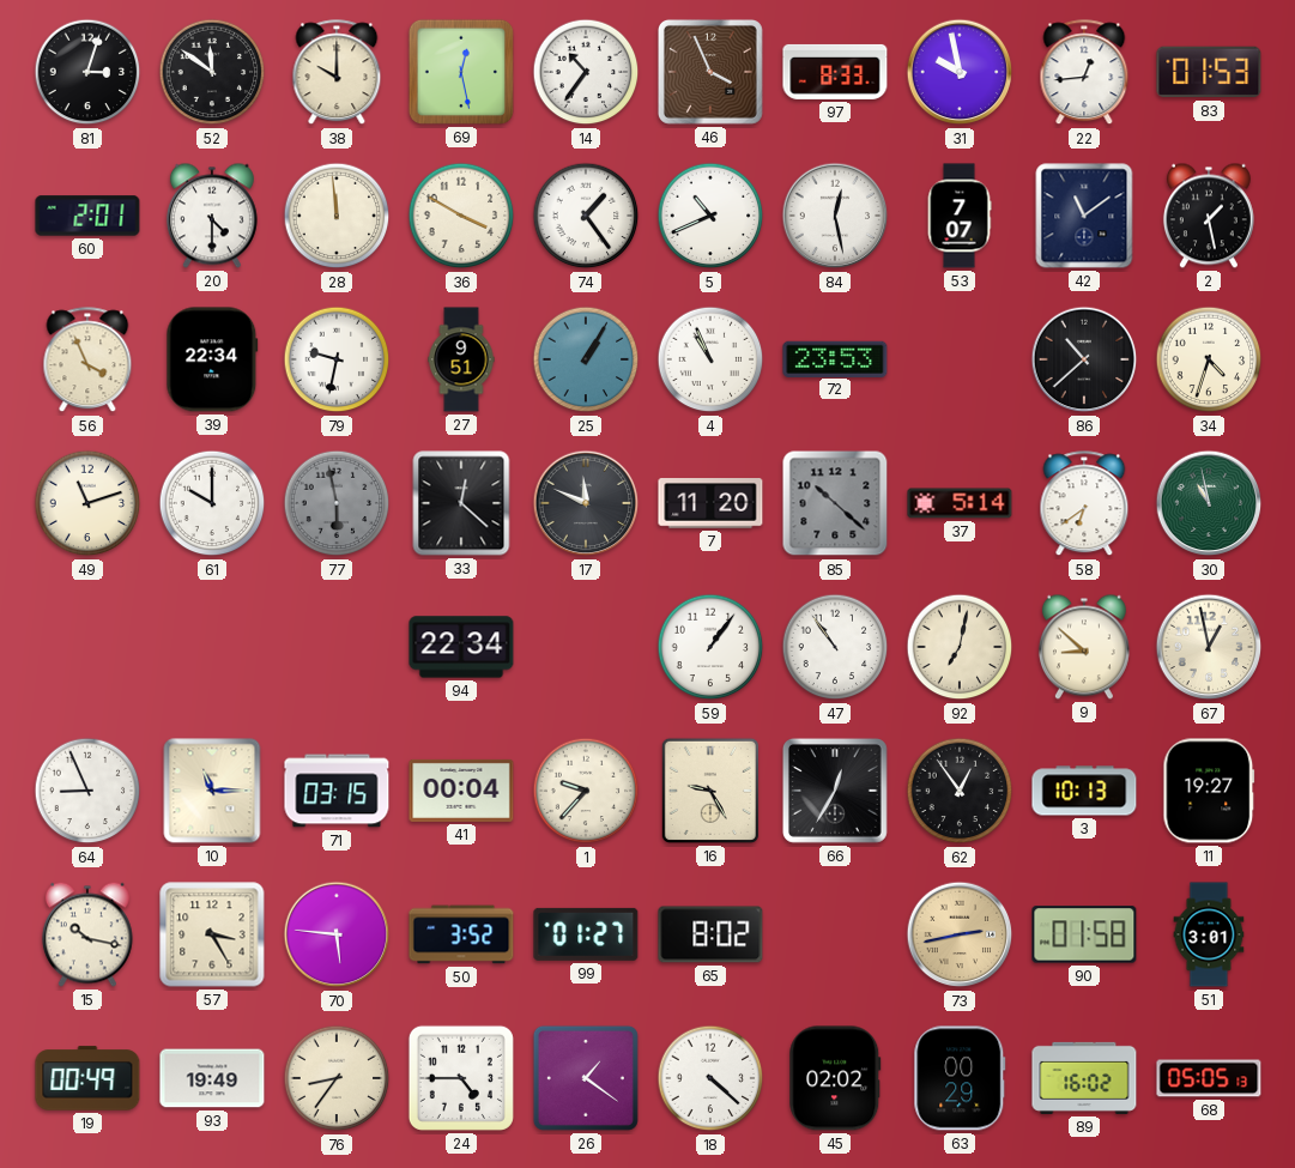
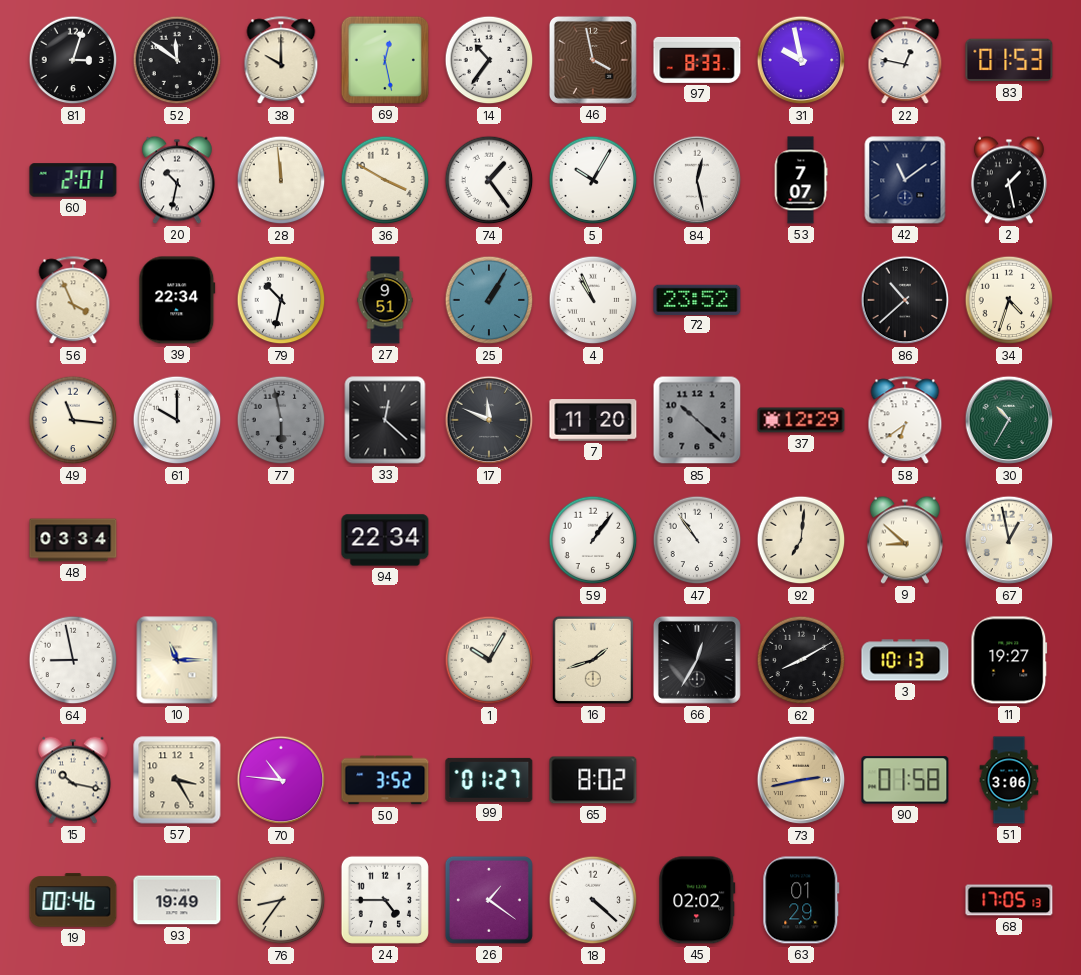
46: 3:56 -> 3:58 (593, 60)
22: 12:44 -> 12:47 (905, 61)
20: 4:30 -> 10:32 (177, 180)
5: 10:41 -> 10:05 (593, 180)
79: 9:32 -> 10:32 (281, 300)
72: 23:53 -> 23:52 (697, 299)
49: 11:12 -> 11:16 (73, 420)
37: 5:14 -> 12:29 (801, 420)
30: 10:58 -> 10:35 (1009, 420)
48: none -> 03:34 (73, 540)
92: 7:02 -> 7:01 (801, 540)
64: 8:56 -> 8:58 (73, 660)
71: 03:15 -> none (337, 791)
41: 00:04 -> none (461, 791)
1: 9:37 -> 10:05 (489, 660)
16: 9:25 -> 1:42 (593, 660)
62: 12:54 -> 8:10 (801, 660)
70: 5:46 -> 10:46 (281, 780)
51: 3:01 -> 3:06 (1009, 780)
19: 00:49 -> 00:46 (73, 900)
63: 00:29 -> 01:29 (801, 900)
89: 16:02 -> none (1084, 1078)
68: 05:05 -> 17:05 (1009, 900)
